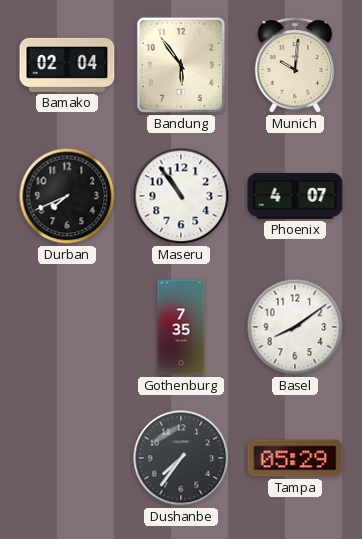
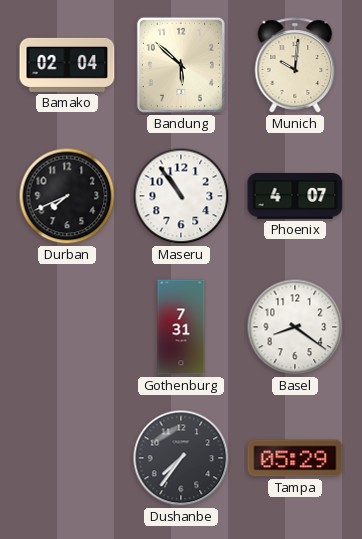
Bandung: 5:54 -> 5:52 (181, 65)
Gothenburg: 7:35 -> 7:31 (181, 327)
Basel: 8:09 -> 8:21 (295, 327)
